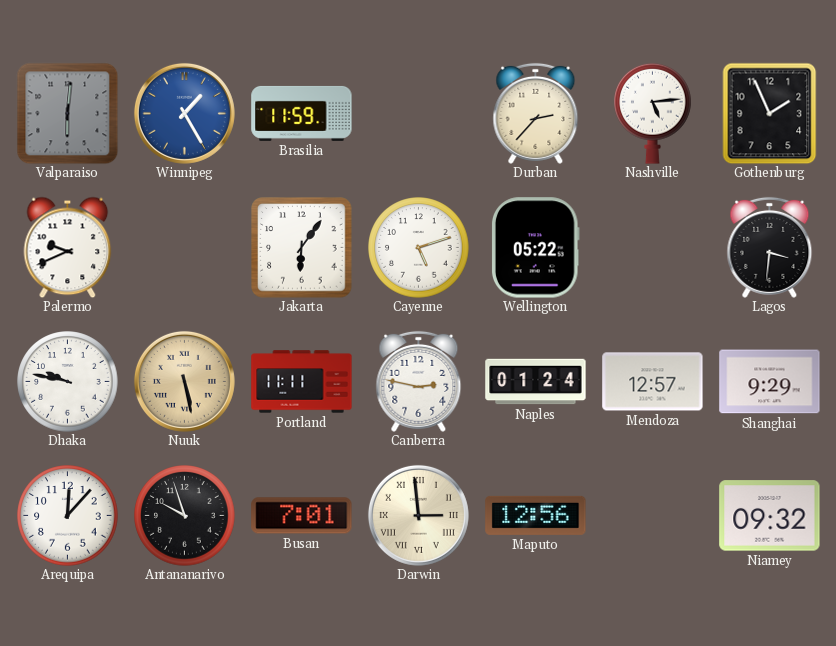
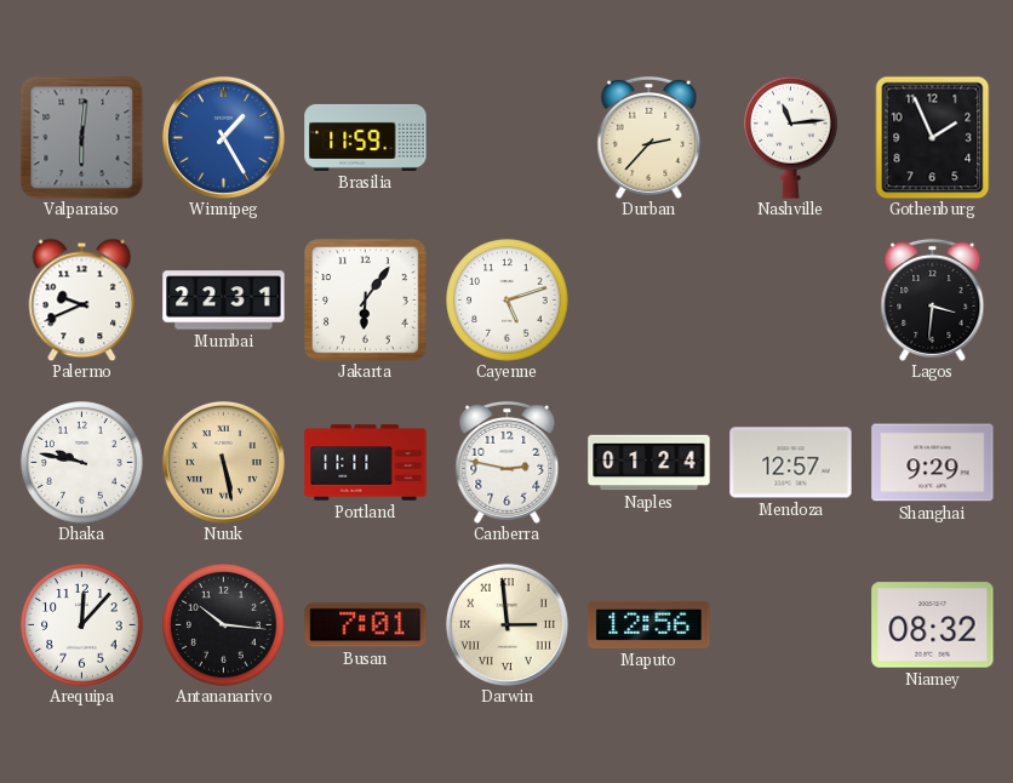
Nashville: 5:14 -> 11:14 (791, 137)
Mumbai: none -> 22:31 (224, 301)
Wellington: 05:22 -> none (535, 248)
Antananarivo: 9:57 -> 10:16 (224, 625)
Niamey: 09:32 -> 08:32 (933, 625)
